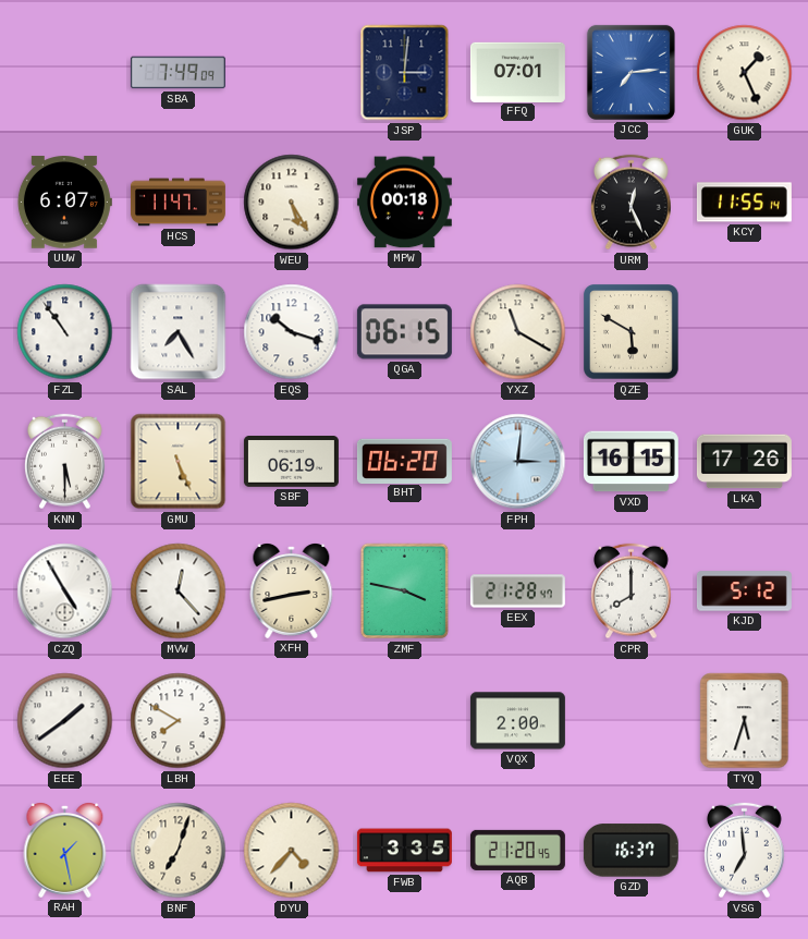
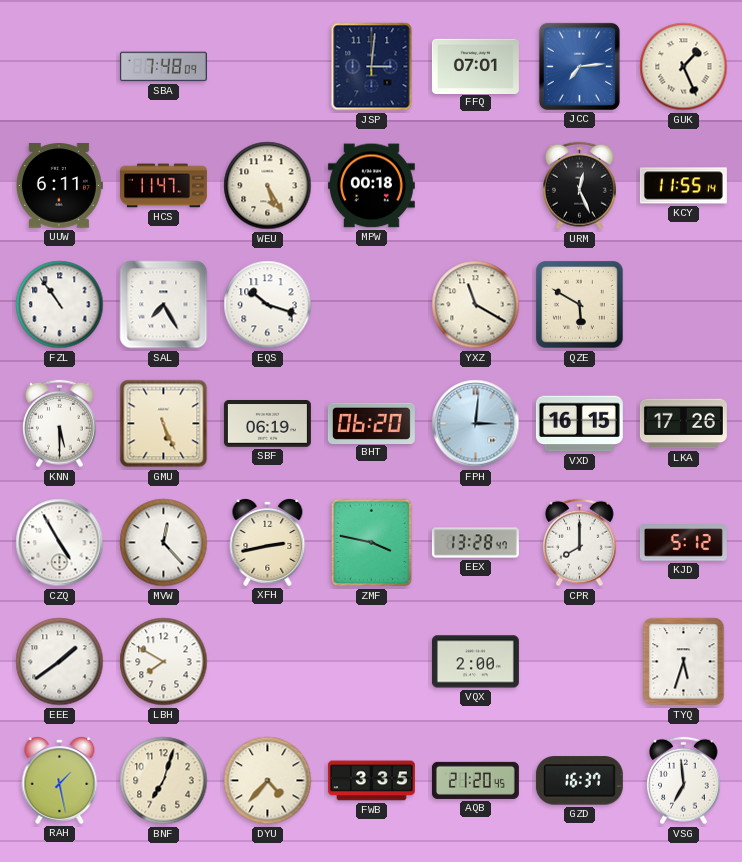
SBA: 7:49 -> 7:48 (163, 67)
UUW: 6:07 -> 6:11 (59, 186)
QGA: 06:15 -> none (404, 332)
EEX: 21:28 -> 13:28 (475, 543)
